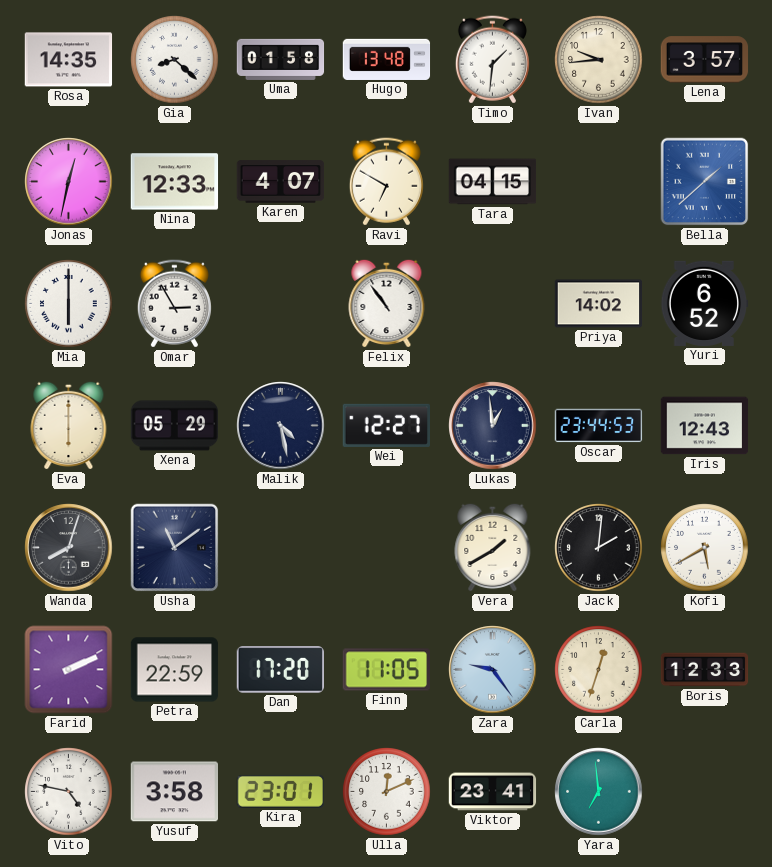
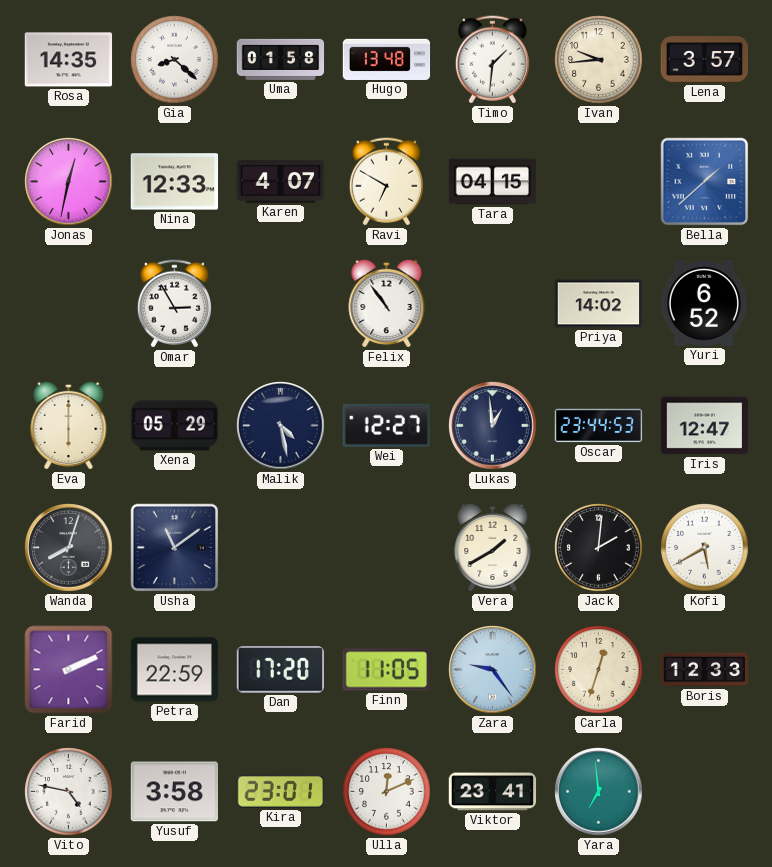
Mia: 6:00 -> none (69, 304)
Iris: 12:43 -> 12:47 (705, 426)
